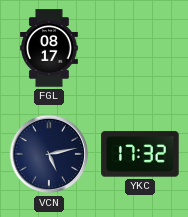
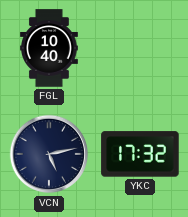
FGL: 08:17 -> 10:40 (50, 48)
